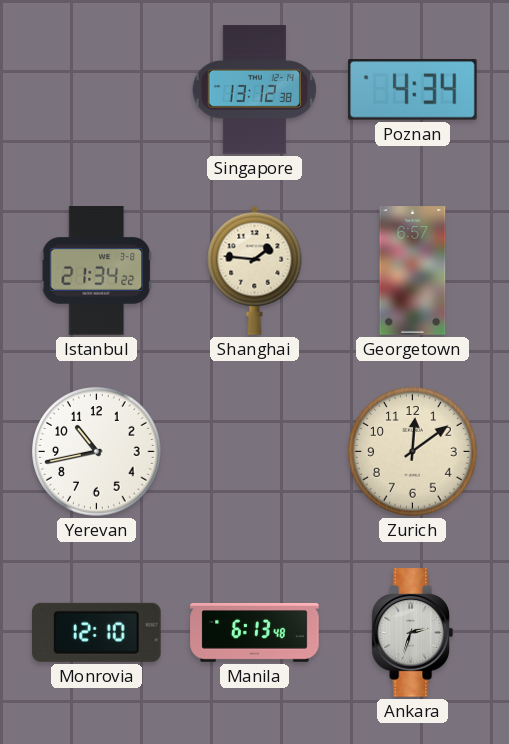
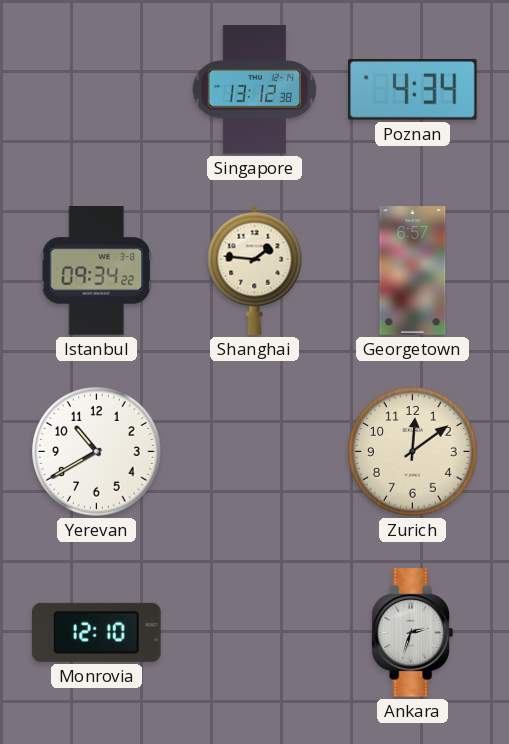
Istanbul: 21:34 -> 09:34 (97, 271)
Yerevan: 10:43 -> 10:40 (97, 452)
Manila: 6:13 -> none (255, 633)
